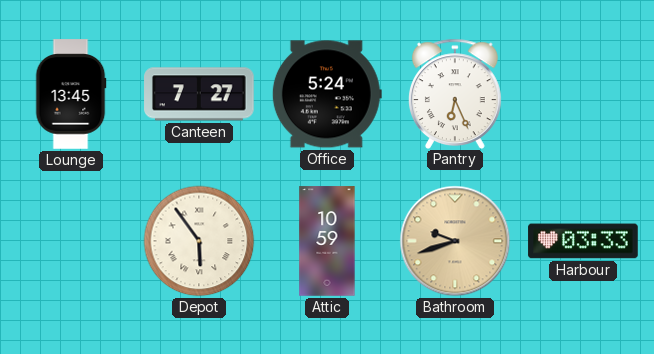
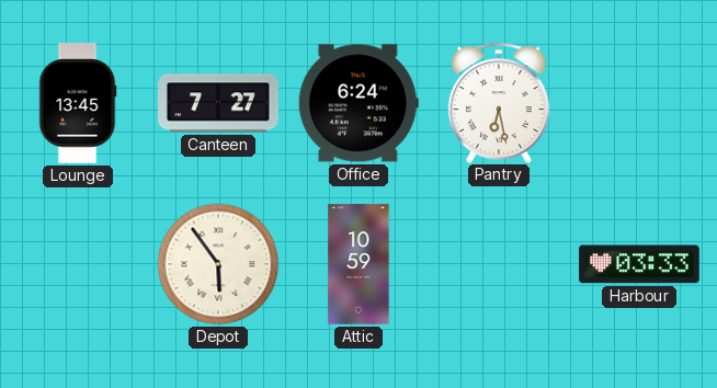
Office: 5:24 -> 6:24 (358, 103)
Pantry: 6:26 -> 6:28 (499, 102)
Bathroom: 9:42 -> none (455, 241)
